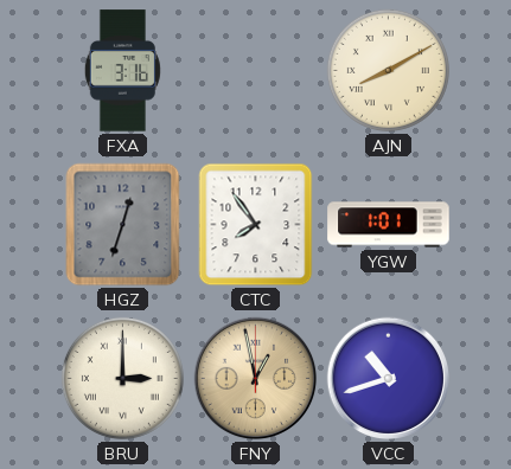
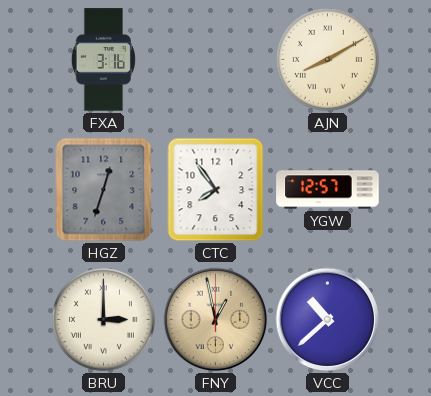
YGW: 1:01 -> 12:57 (328, 190)
VCC: 10:42 -> 10:38 (328, 320)
